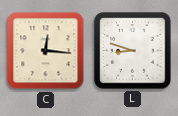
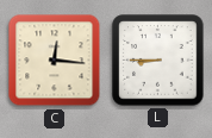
L: 8:48 -> 8:45 (158, 61)
